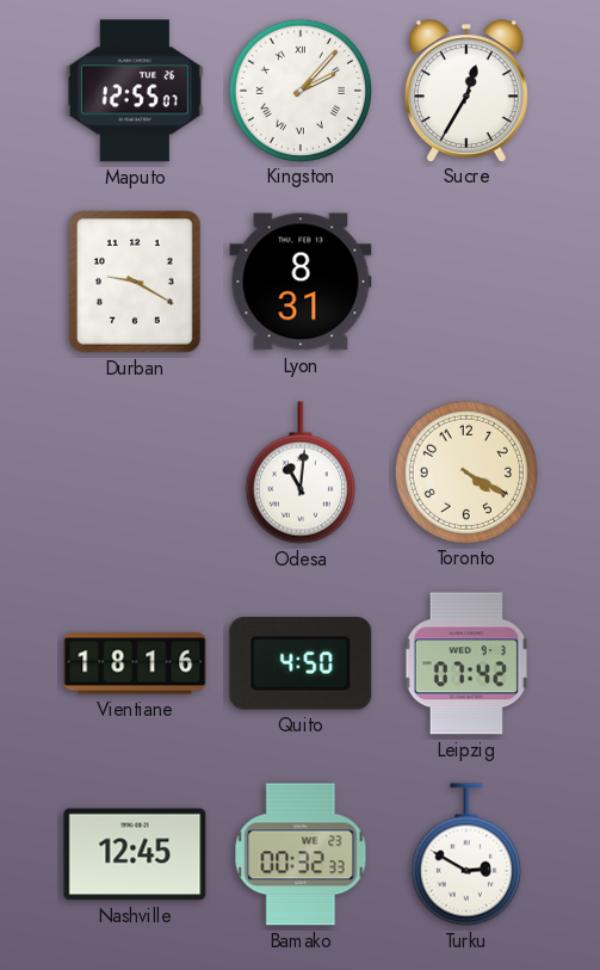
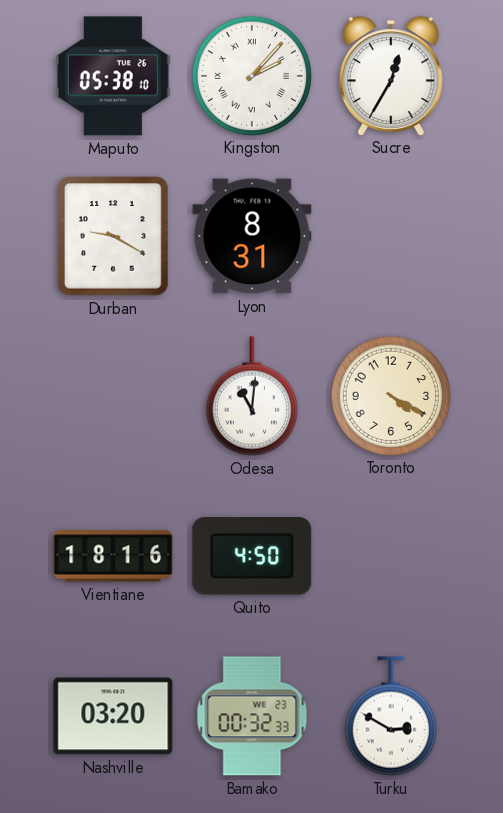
Maputo: 12:55 -> 05:38 (113, 76)
Leipzig: 07:42 -> none (466, 663)
Nashville: 12:45 -> 03:20 (113, 716)
